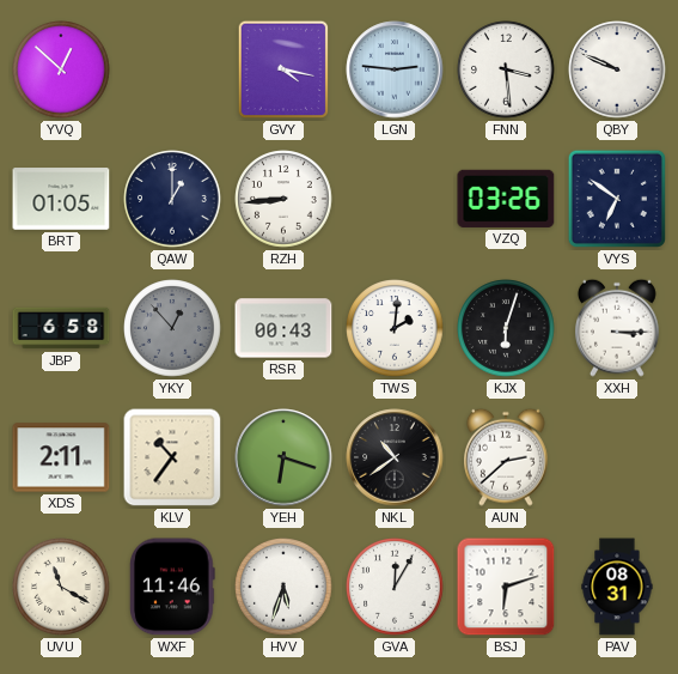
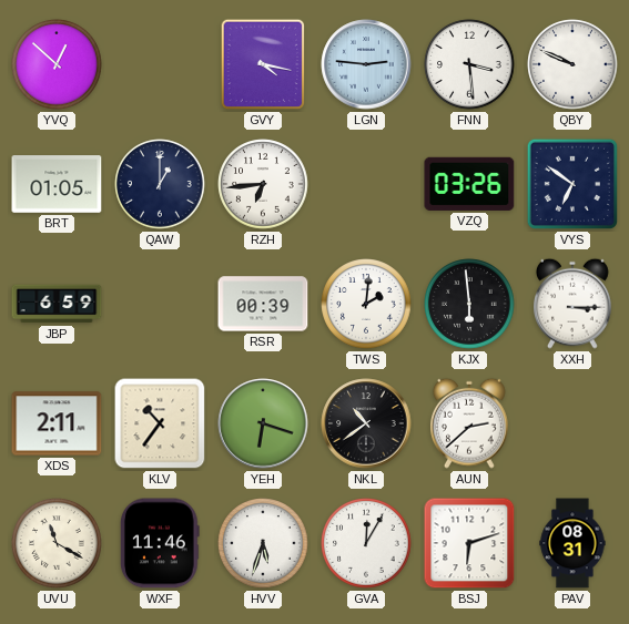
RZH: 8:44 -> 6:44 (263, 184)
JBP: 6:58 -> 6:59 (57, 304)
YKY: 12:53 -> none (172, 328)
RSR: 00:43 -> 00:39 (263, 304)
KJX: 6:03 -> 5:59 (469, 304)
